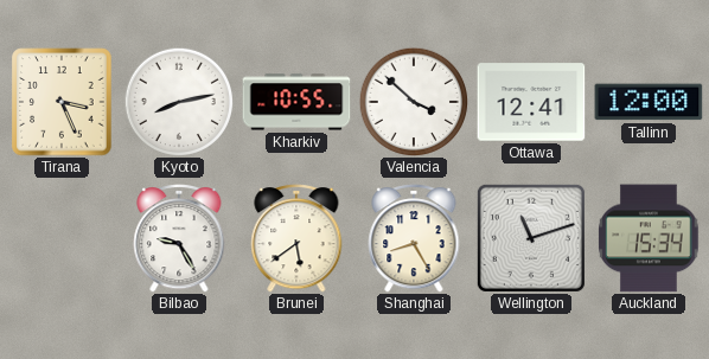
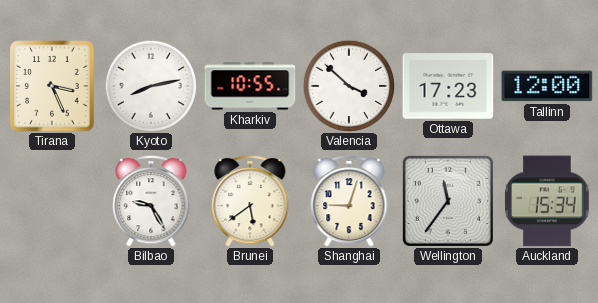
Ottawa: 12:41 -> 17:23 (448, 86)
Shanghai: 8:25 -> 9:03 (349, 201)
Wellington: 11:12 -> 11:36 (448, 201)
